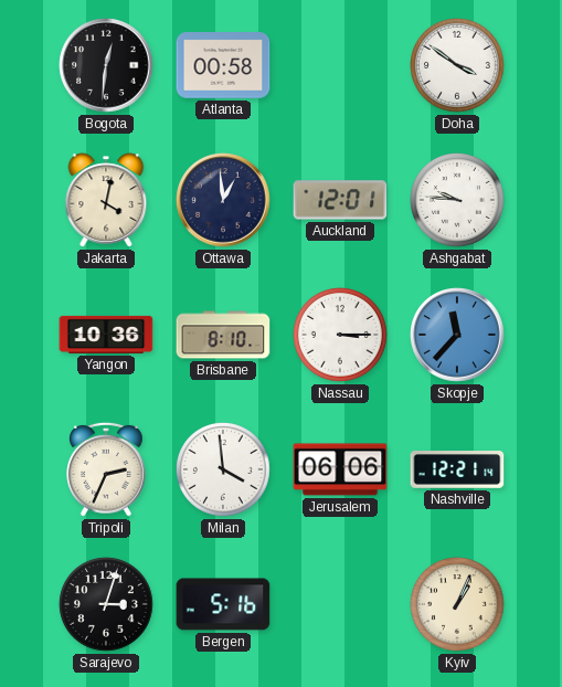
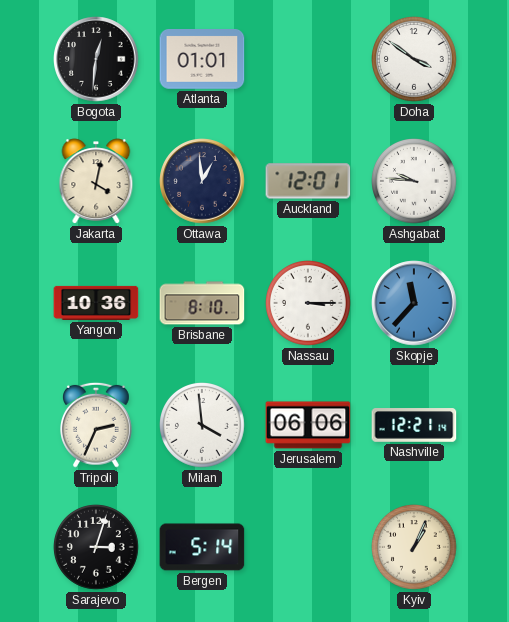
Atlanta: 00:58 -> 01:01 (202, 60)
Bergen: 5:16 -> 5:14 (202, 547)
